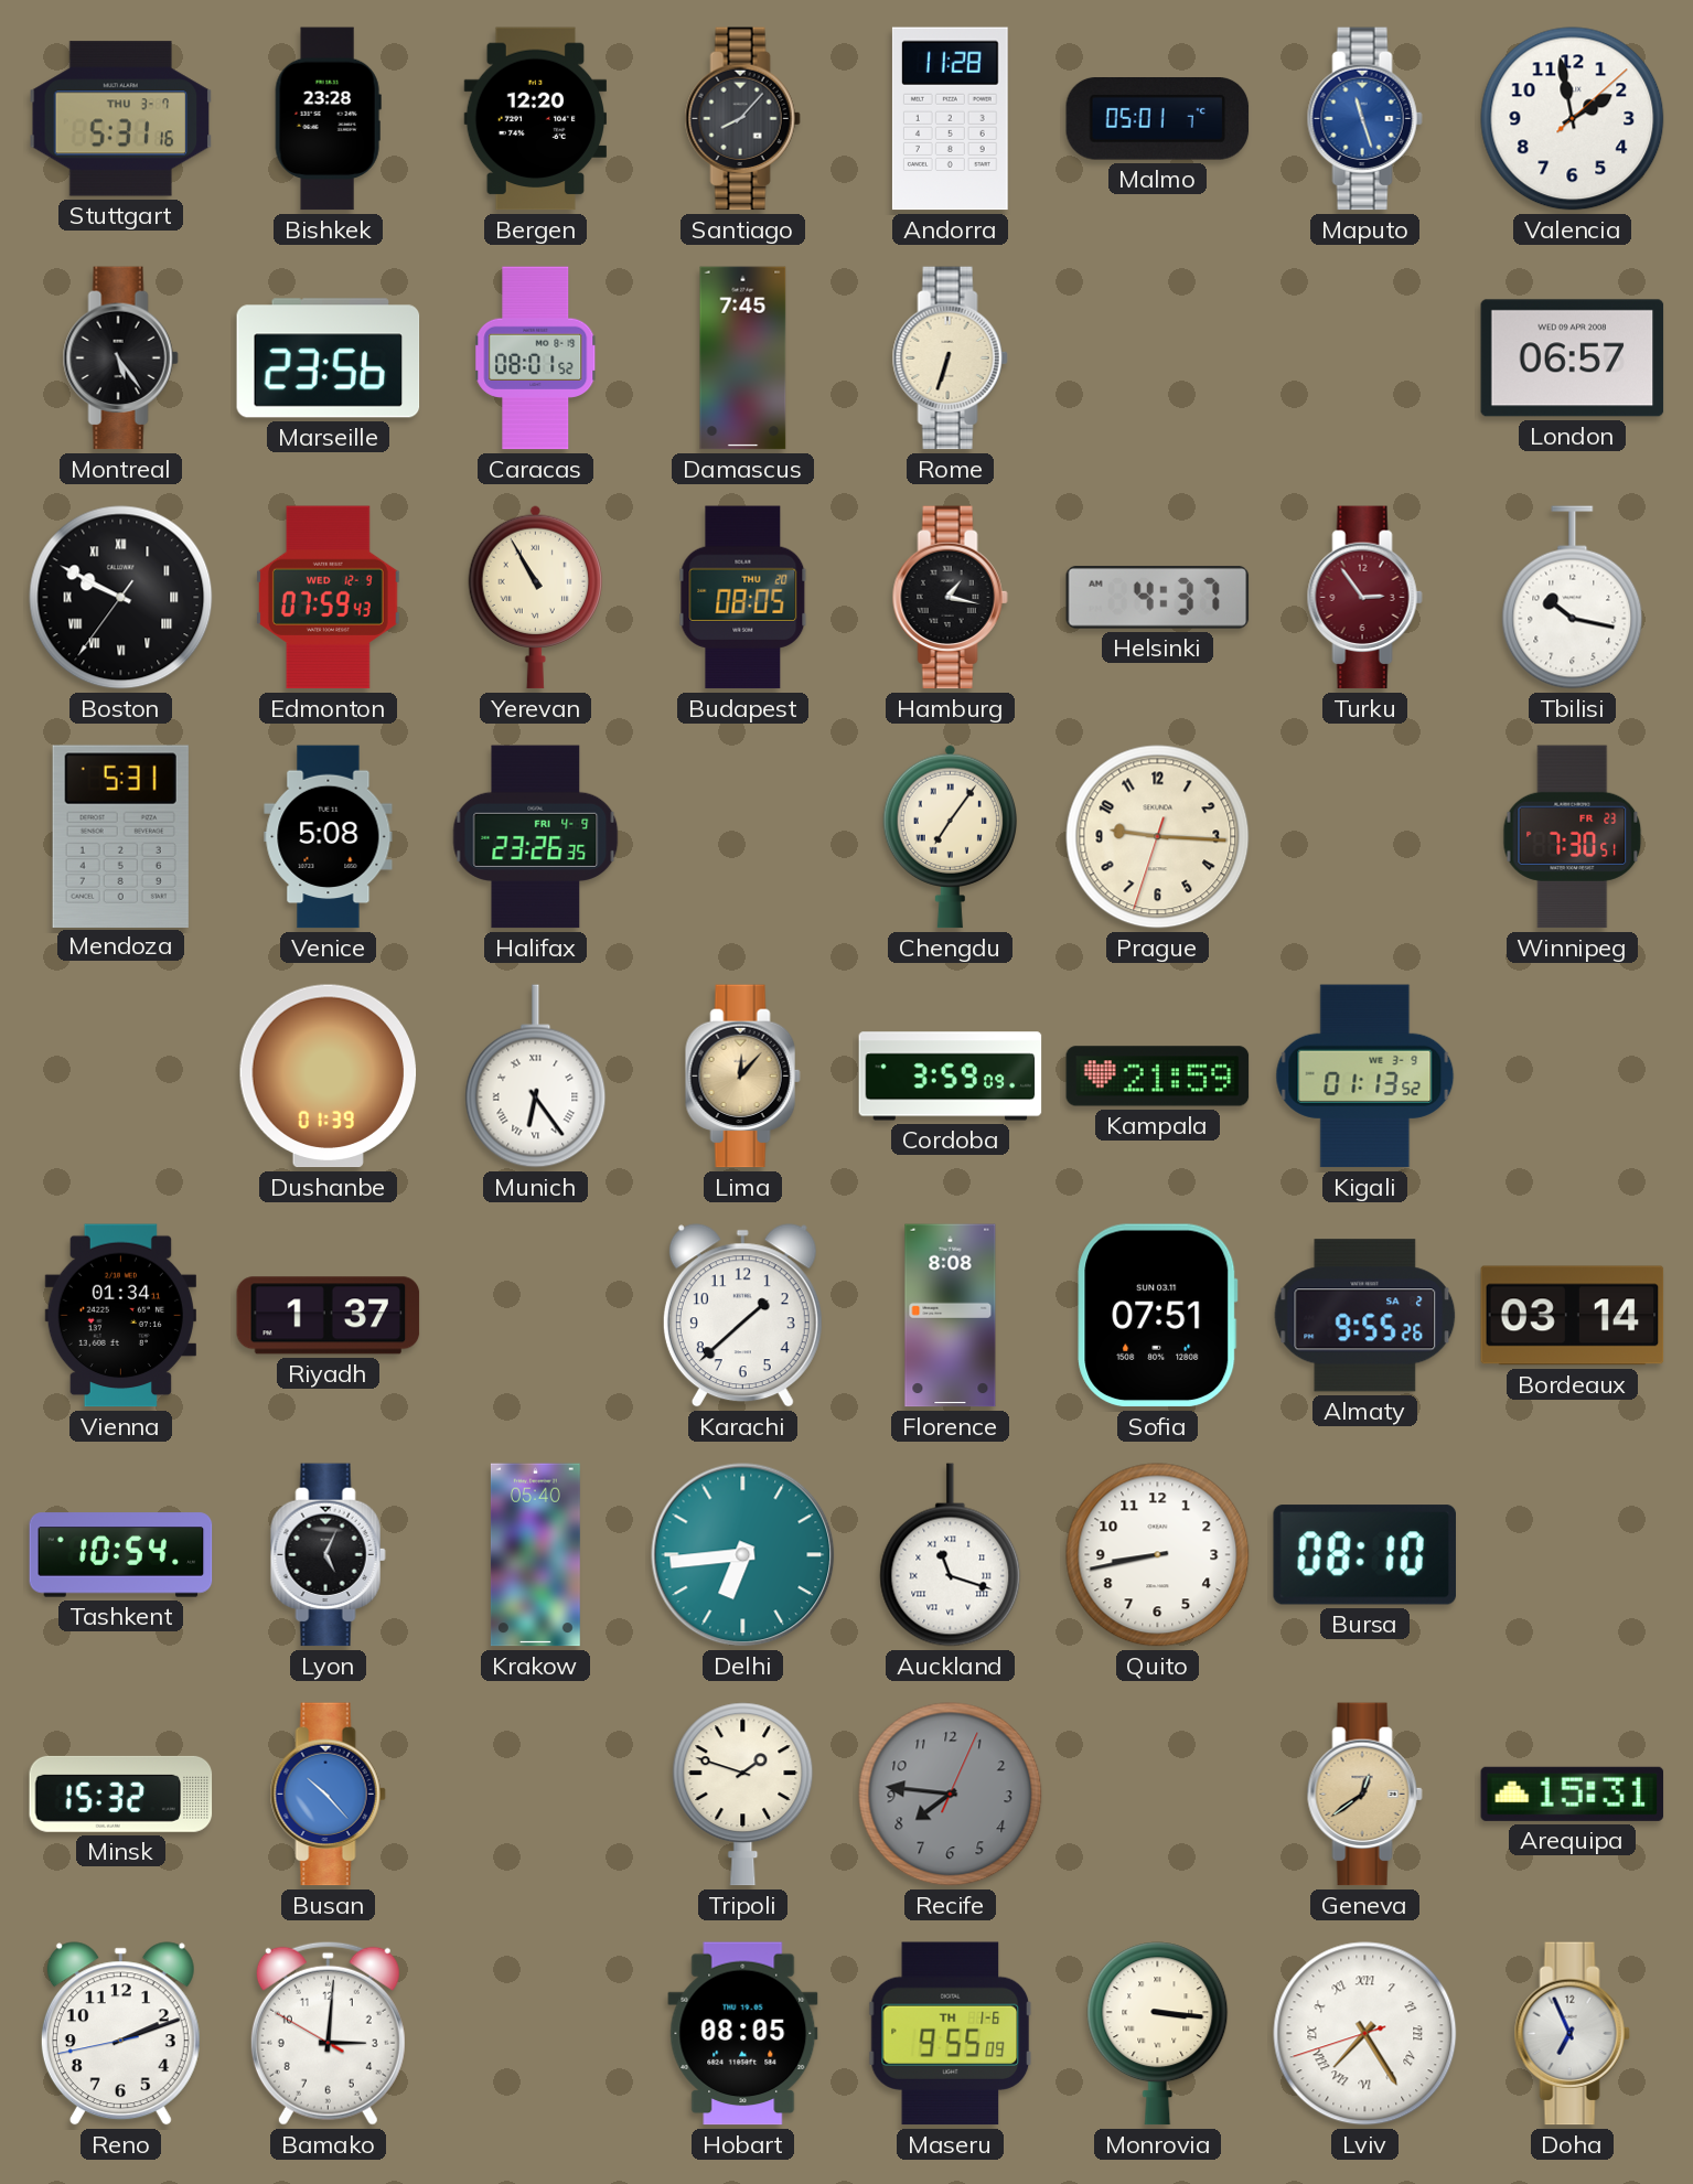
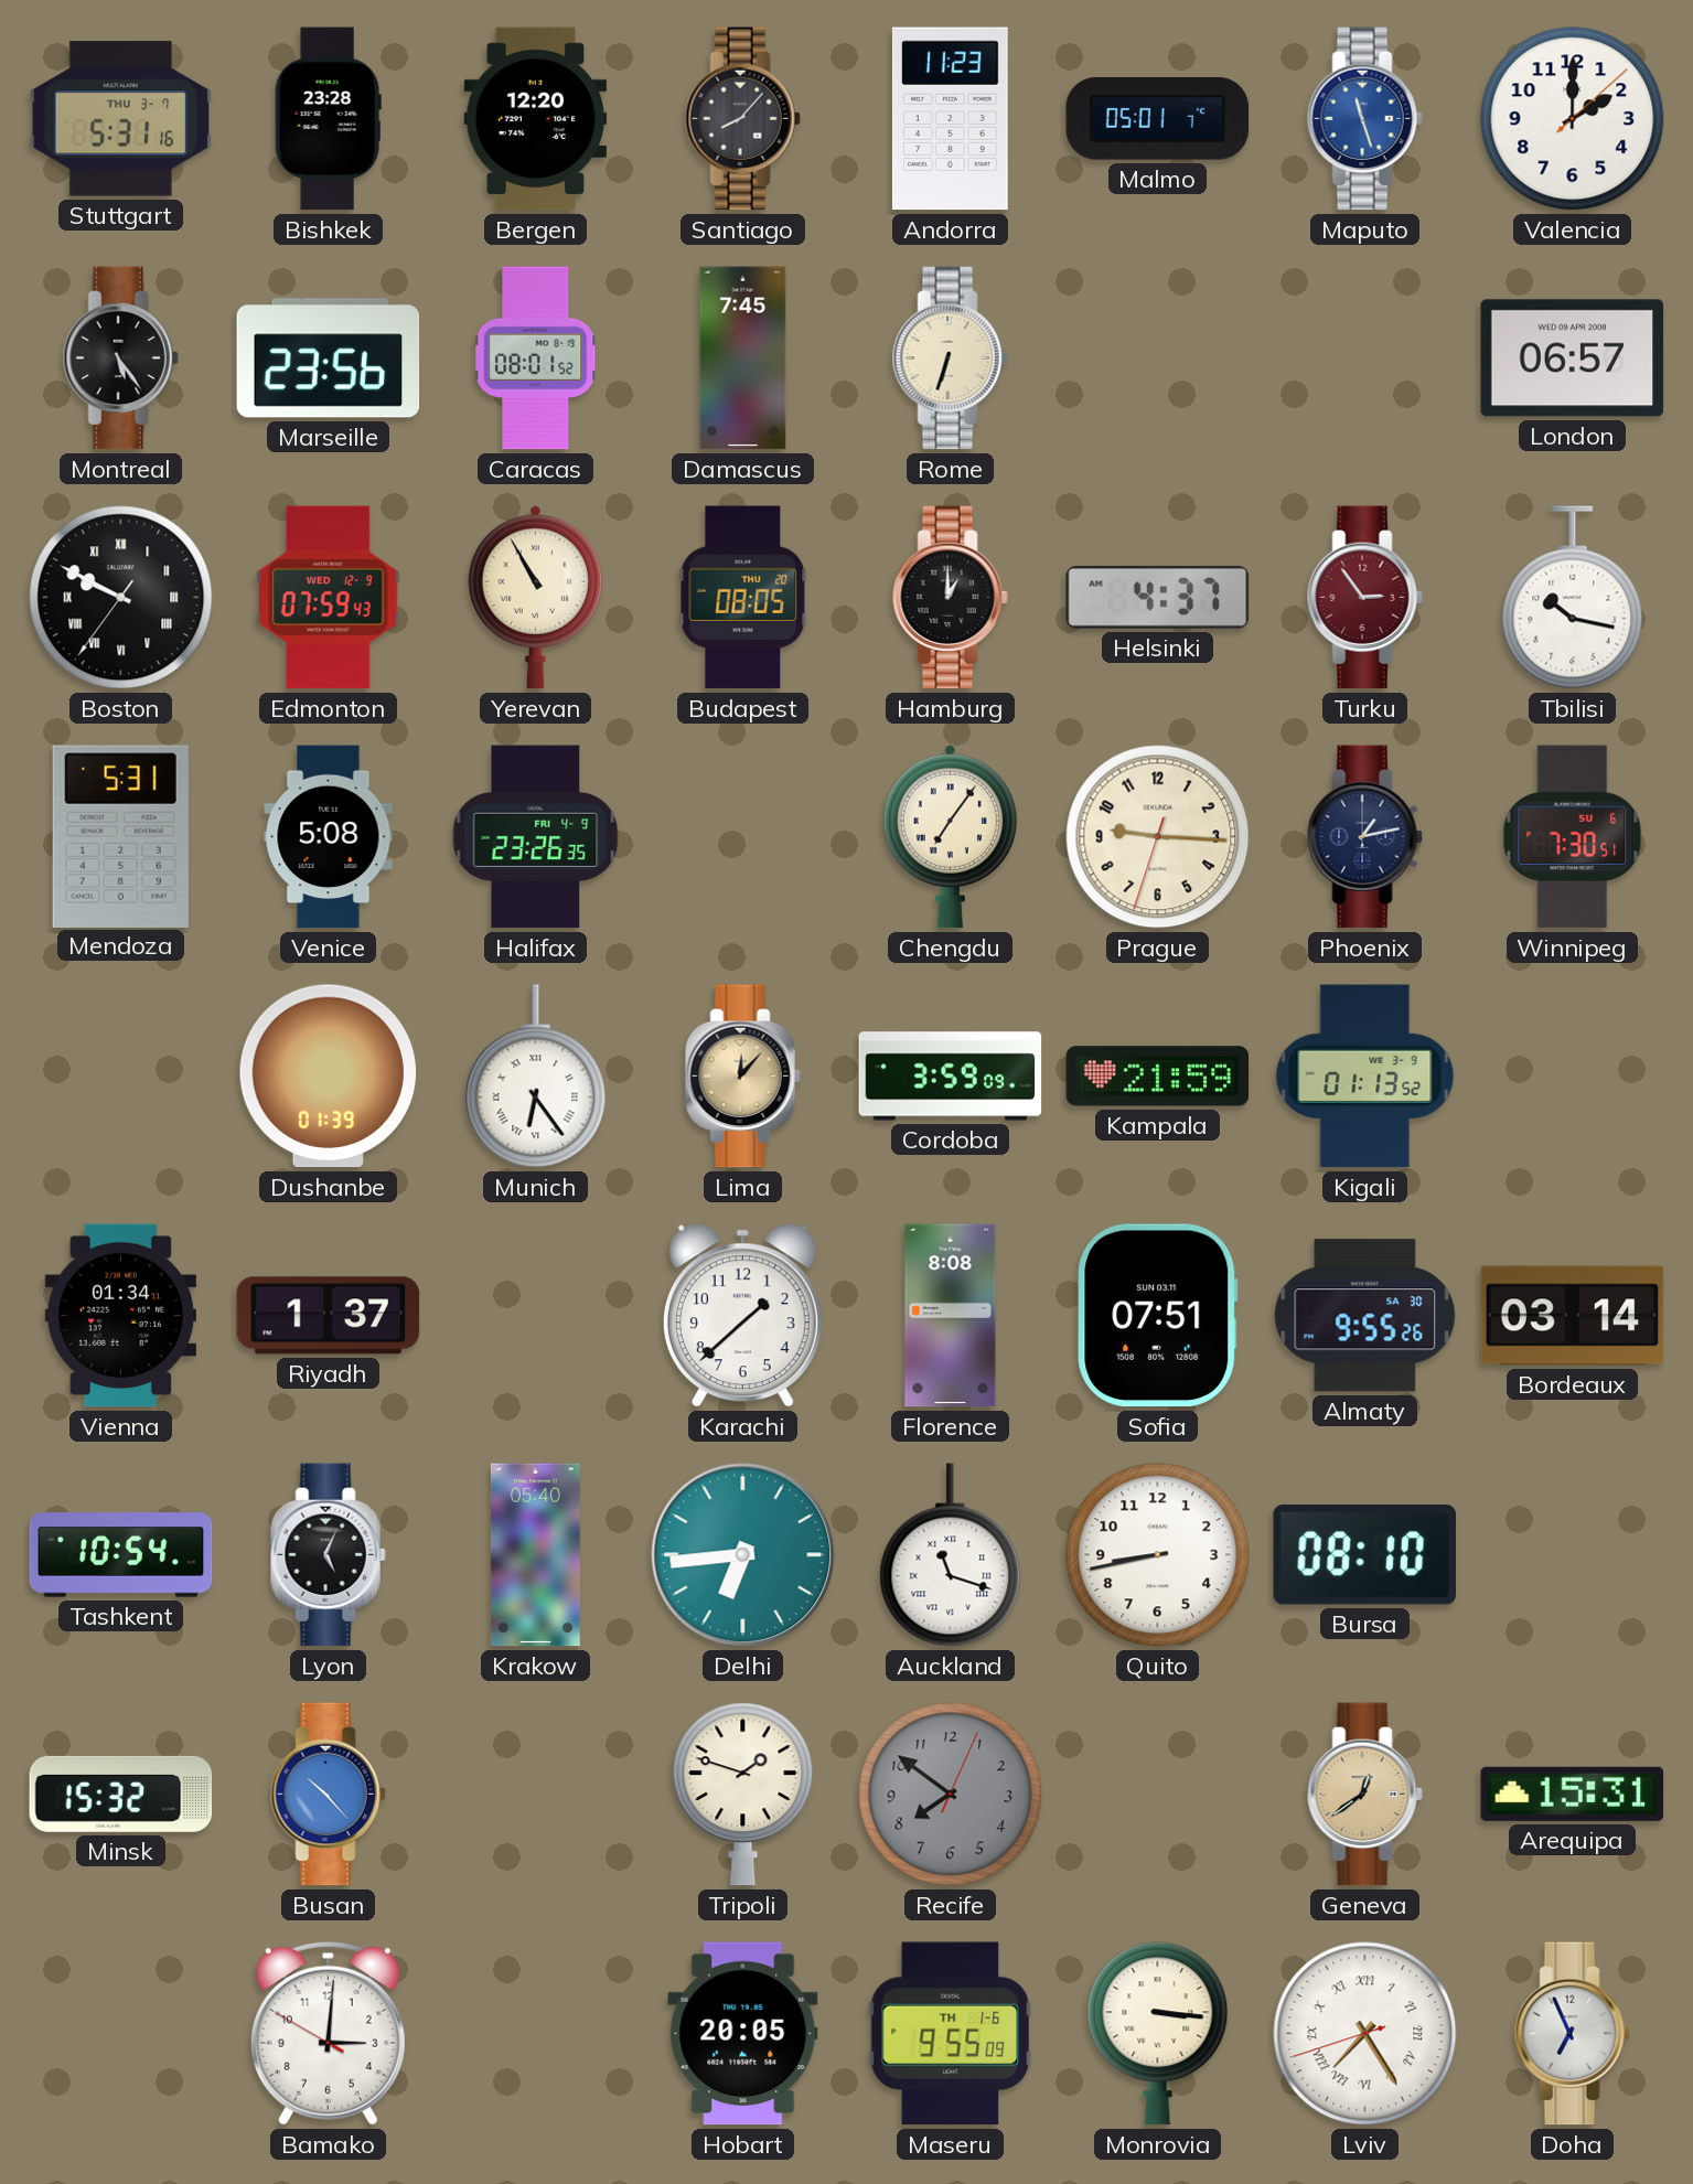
Andorra: 11:28 -> 11:23 (950, 119)
Valencia: 1:58 -> 2:00 (1573, 119)
Hamburg: 1:17 -> 1:00 (950, 598)
Phoenix: none -> 1:13 (1364, 837)
Winnipeg date: FR 23 -> SU 6 (1573, 837)
Almaty date: SA 2 -> SA 30 (1365, 1316)
Recife: 7:46 -> 7:51 (951, 1795)
Reno: 2:11 -> none (120, 2034)
Hobart: 08:05 -> 20:05 (743, 2034)
